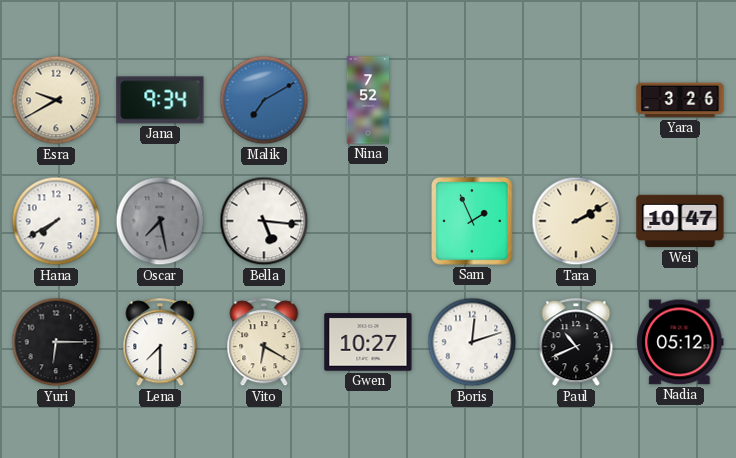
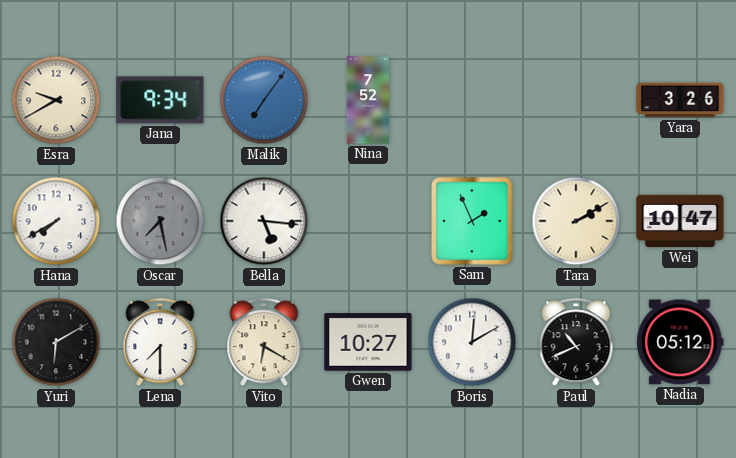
Malik: 7:10 -> 7:06 (264, 100)
Yuri: 6:15 -> 6:10 (56, 342)
Boris: 12:12 -> 12:10 (472, 342)
